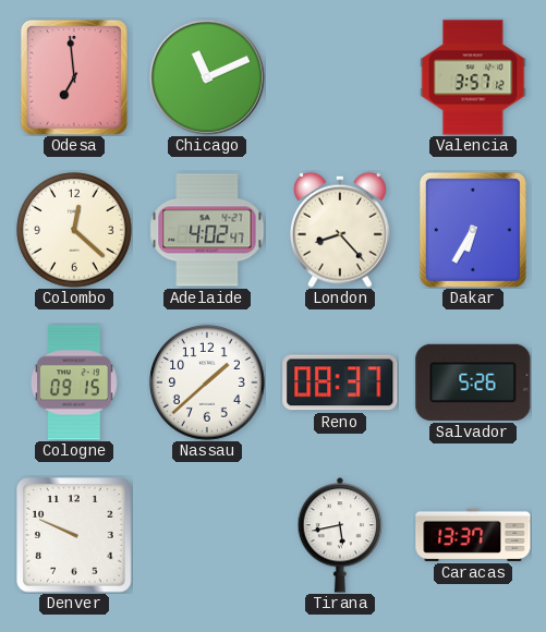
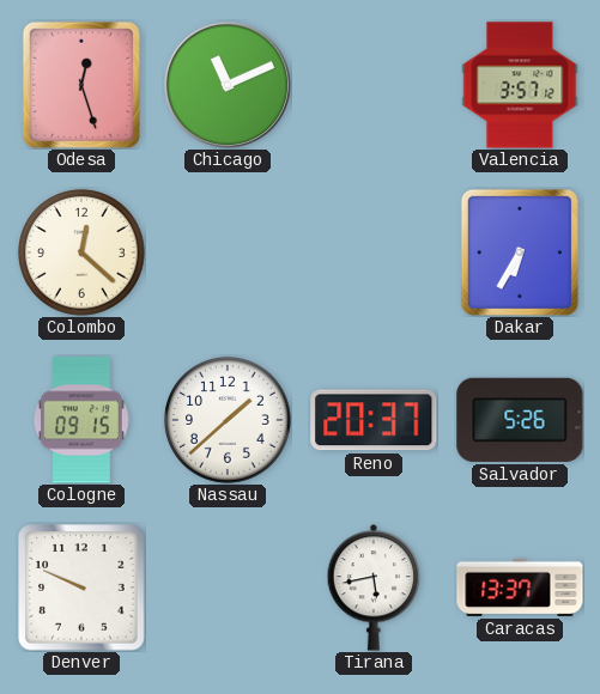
Odesa: 6:59 -> 12:27 (81, 85)
Adelaide: 4:02 -> none (207, 230)
London: 8:23 -> none (340, 230)
Reno: 08:37 -> 20:37 (374, 420)
